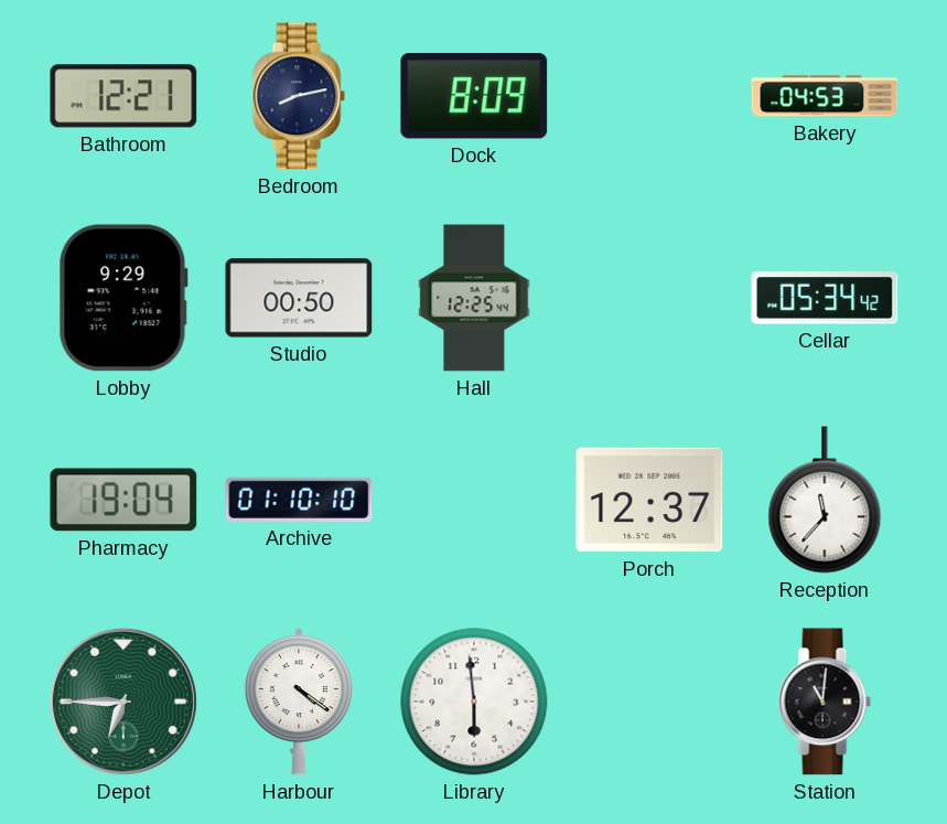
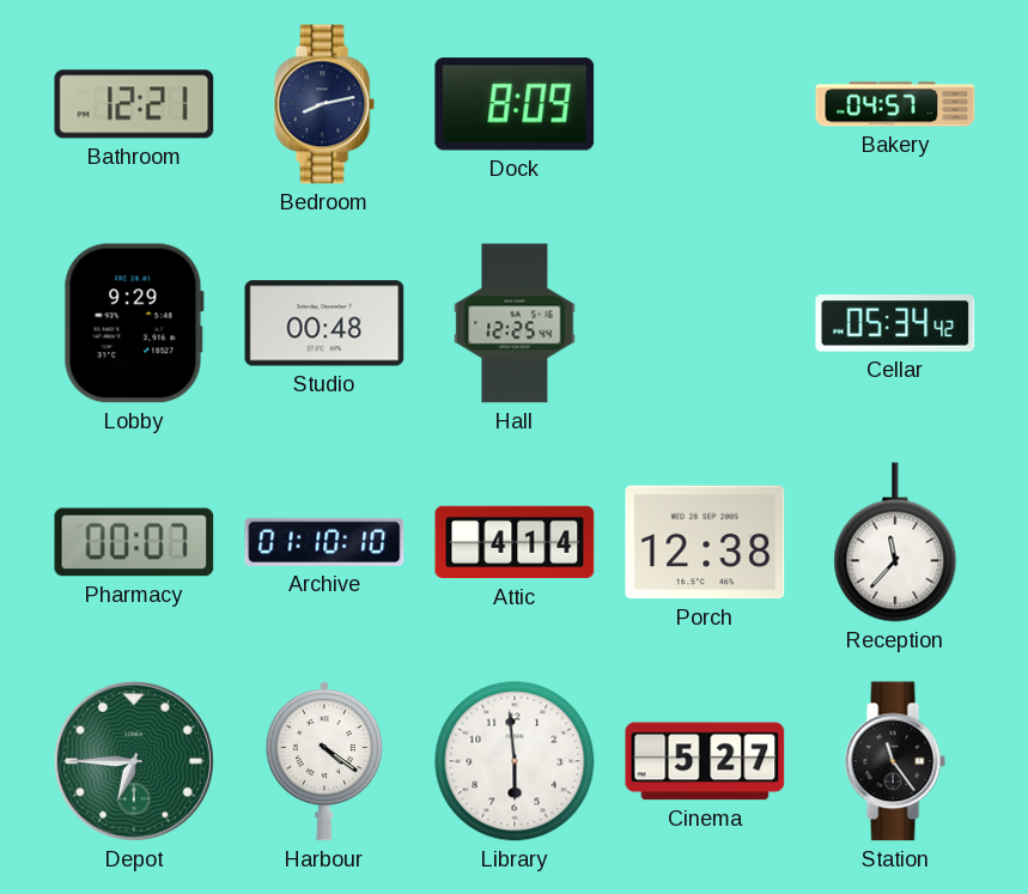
Bakery: 04:53 -> 04:57 (895, 104)
Studio: 00:50 -> 00:48 (324, 323)
Pharmacy: 19:04 -> 00:07 (134, 542)
Attic: none -> 4:14 (515, 542)
Porch: 12:37 -> 12:38 (705, 542)
Cinema: none -> 5:27 (705, 761)
Station: 11:01 -> 11:24 (895, 761)
